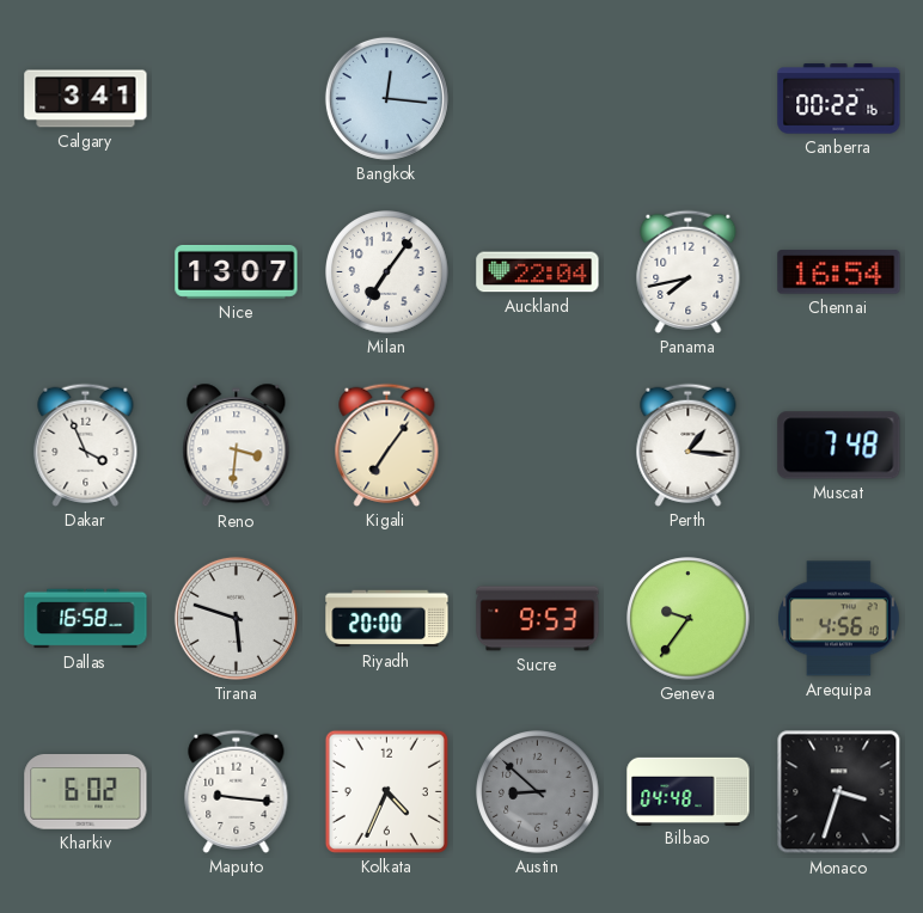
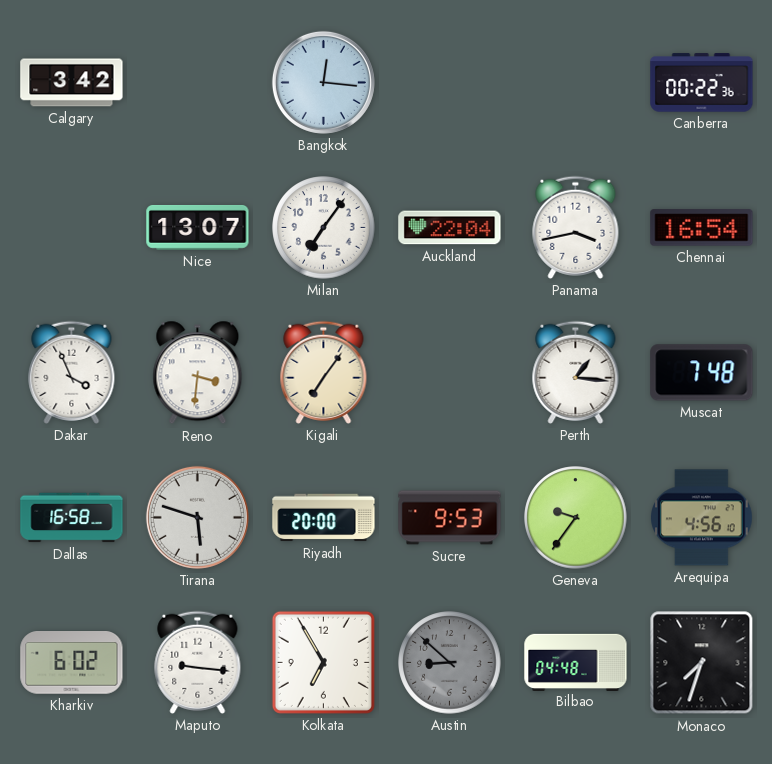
Calgary: 3:41 -> 3:42 (72, 83)
Canberra: 00:22:16 -> 00:22:36 (702, 83)
Panama: 7:43 -> 3:43 (576, 227)
Kolkata: 4:34 -> 6:55 (323, 662)
Monaco: 3:33 -> 7:33 (702, 663)
